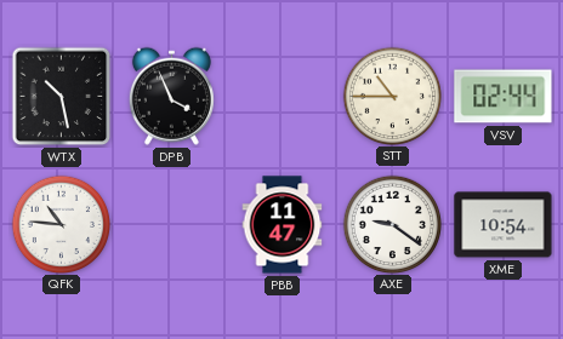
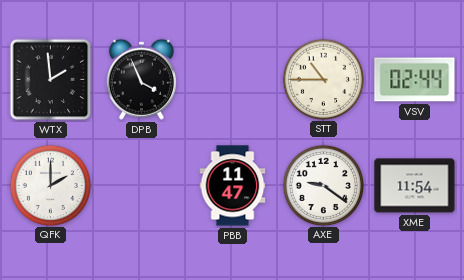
WTX: 10:28 -> 1:59 (51, 80)
QFK: 10:46 -> 2:00 (50, 185)
XME: 10:54 -> 11:54 (415, 186)
